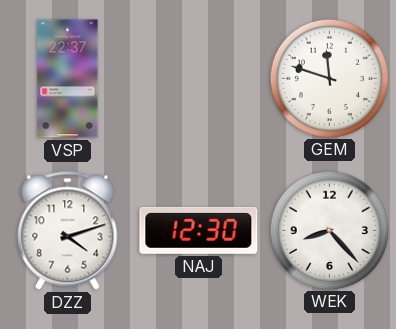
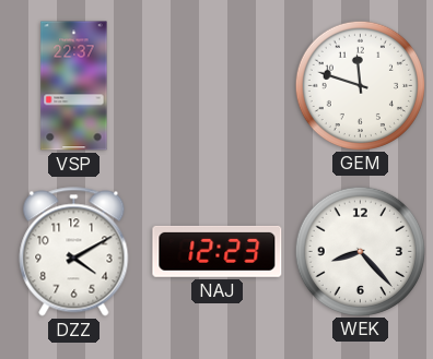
DZZ: 4:12 -> 4:10 (74, 252)
NAJ: 12:30 -> 12:23 (218, 251)
